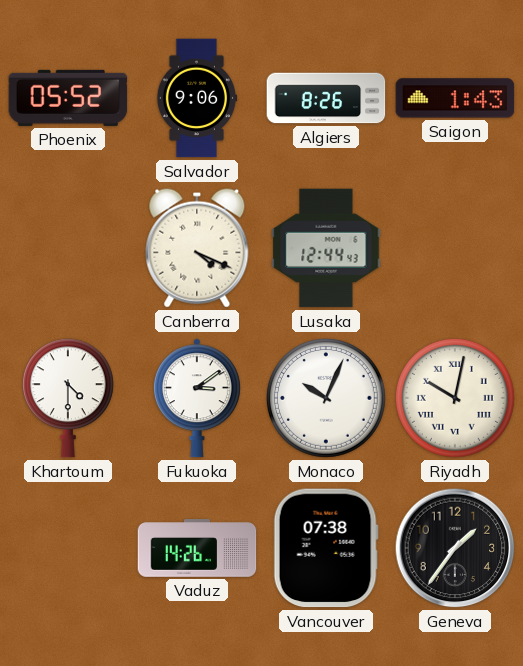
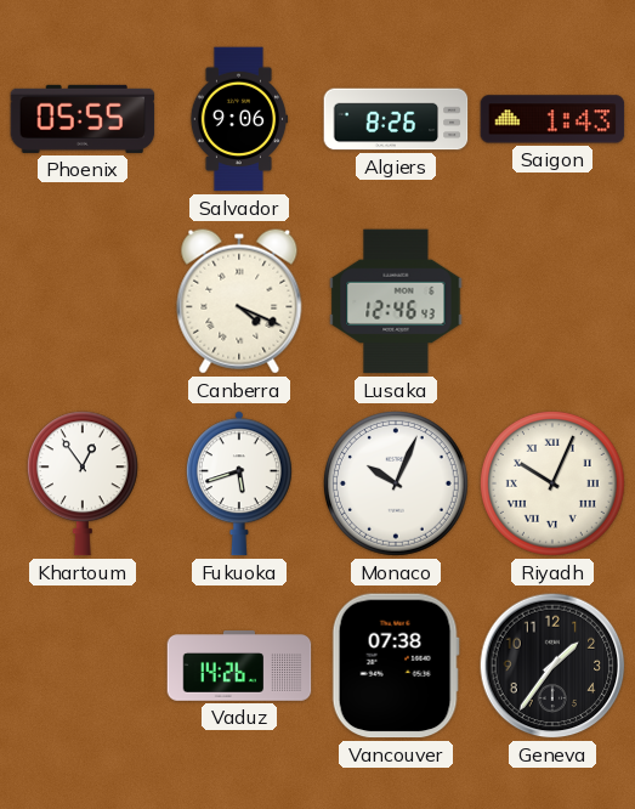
Phoenix: 05:52 -> 05:55 (83, 119)
Lusaka: 12:44 -> 12:46 (396, 301)
Khartoum: 4:30 -> 12:54 (83, 483)
Fukuoka: 3:09 -> 5:42 (239, 483)
Riyadh: 10:02 -> 10:04 (552, 483)
